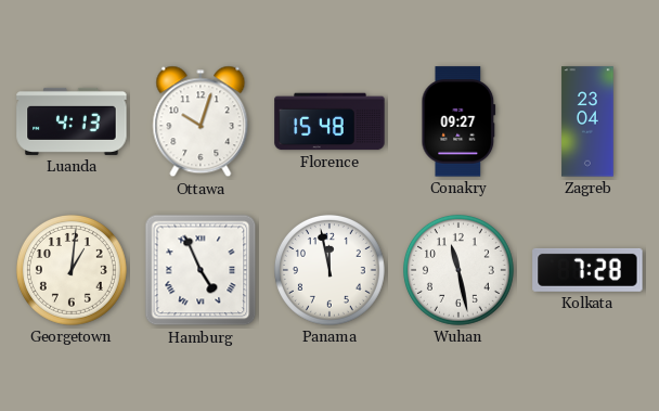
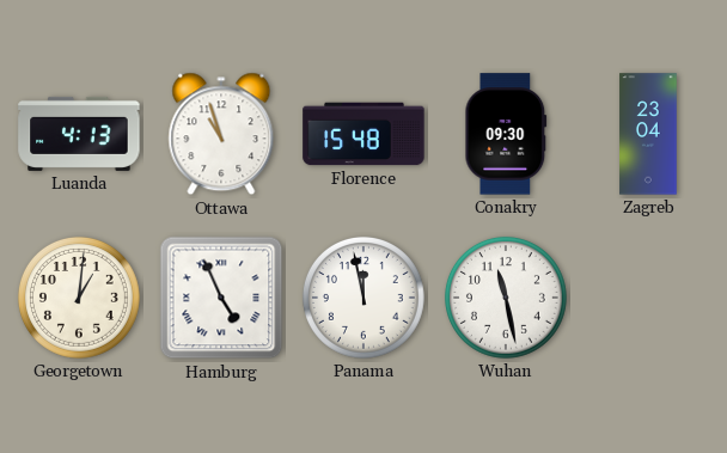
Ottawa: 10:03 -> 10:57 (221, 134)
Conakry: 09:27 -> 09:30 (506, 134)
Kolkata: 7:28 -> none (587, 270)
